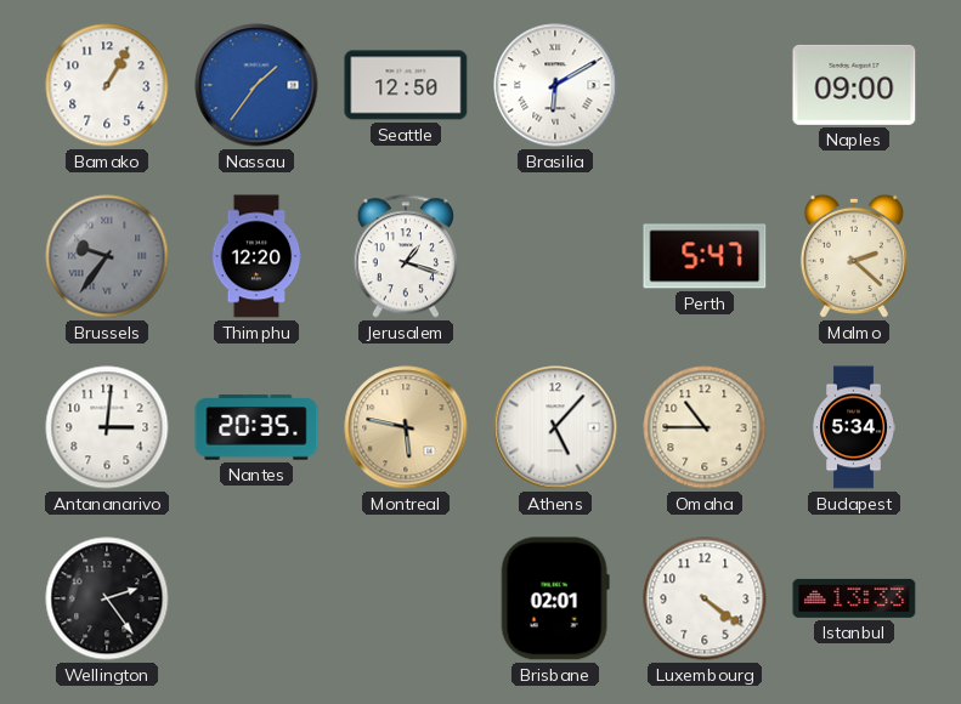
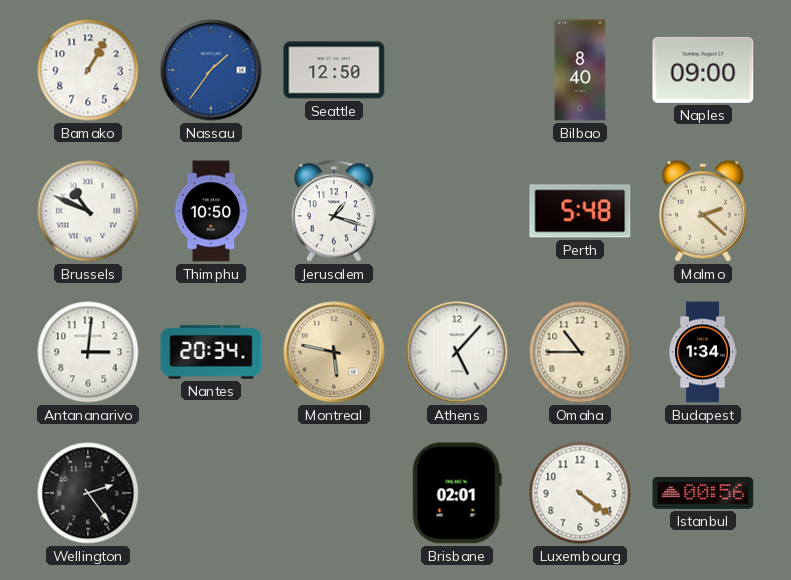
Brasilia: 6:10 -> none (555, 85)
Bilbao: none -> 8:40 (580, 70)
Brussels: 9:36 -> 10:49 (88, 211)
Brussels dial: grey -> white (88, 211)
Thimphu: 12:20 -> 10:50 (211, 211)
Perth: 5:47 -> 5:48 (580, 211)
Nantes: 20:35 -> 20:34 (211, 352)
Budapest: 5:34 -> 1:34 (703, 352)
Istanbul: 13:33 -> 00:56 (703, 493)
